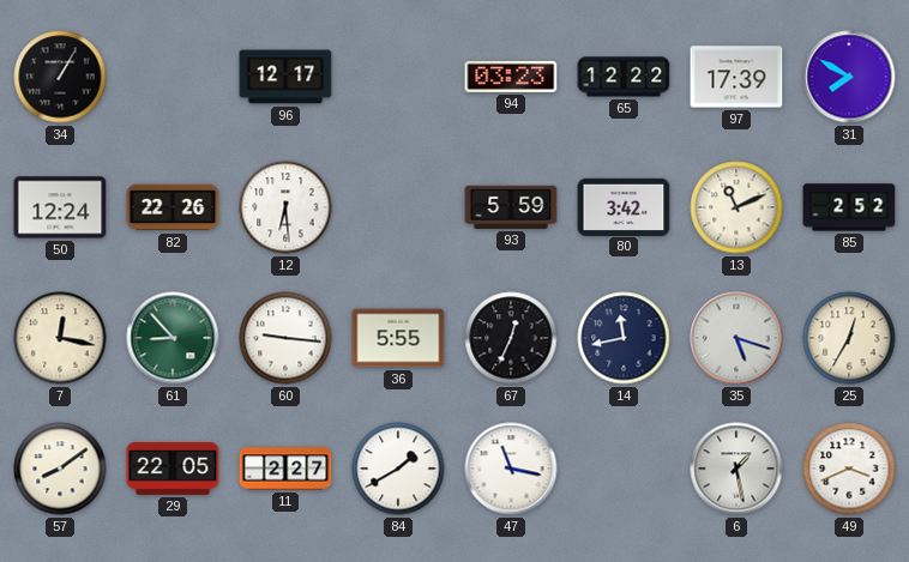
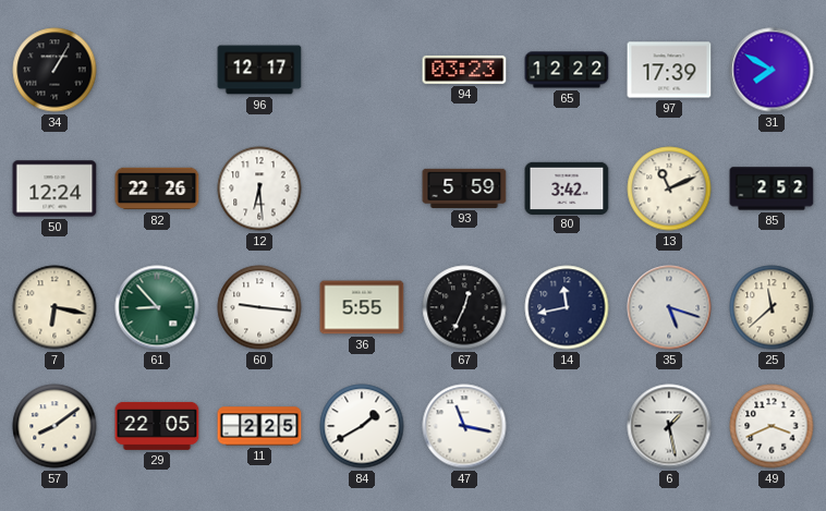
7: 12:17 -> 6:17 (54, 307)
25: 12:35 -> 11:38 (772, 307)
11: 2:27 -> 2:25 (259, 426)
